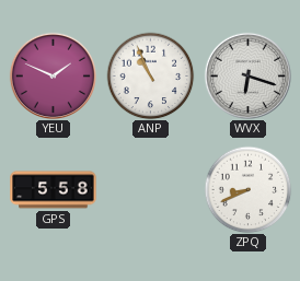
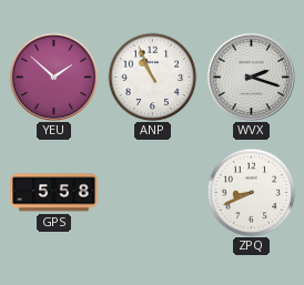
YEU: 1:49 -> 1:52 (53, 77)
WVX: 6:18 -> 2:18 (251, 77)
